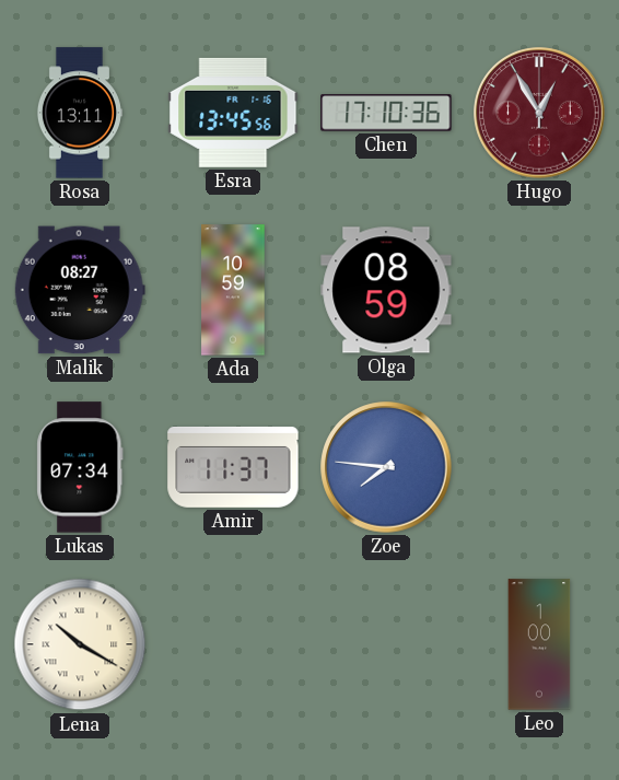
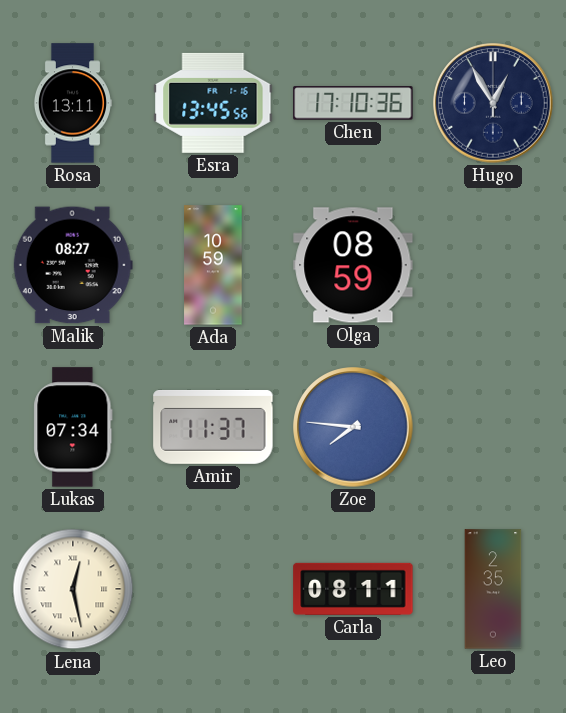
Hugo dial: burgundy -> navy (493, 103)
Lena: 10:20 -> 12:28 (73, 589)
Carla: none -> 08:11 (353, 589)
Leo: 1:00 -> 2:35 (493, 589)
